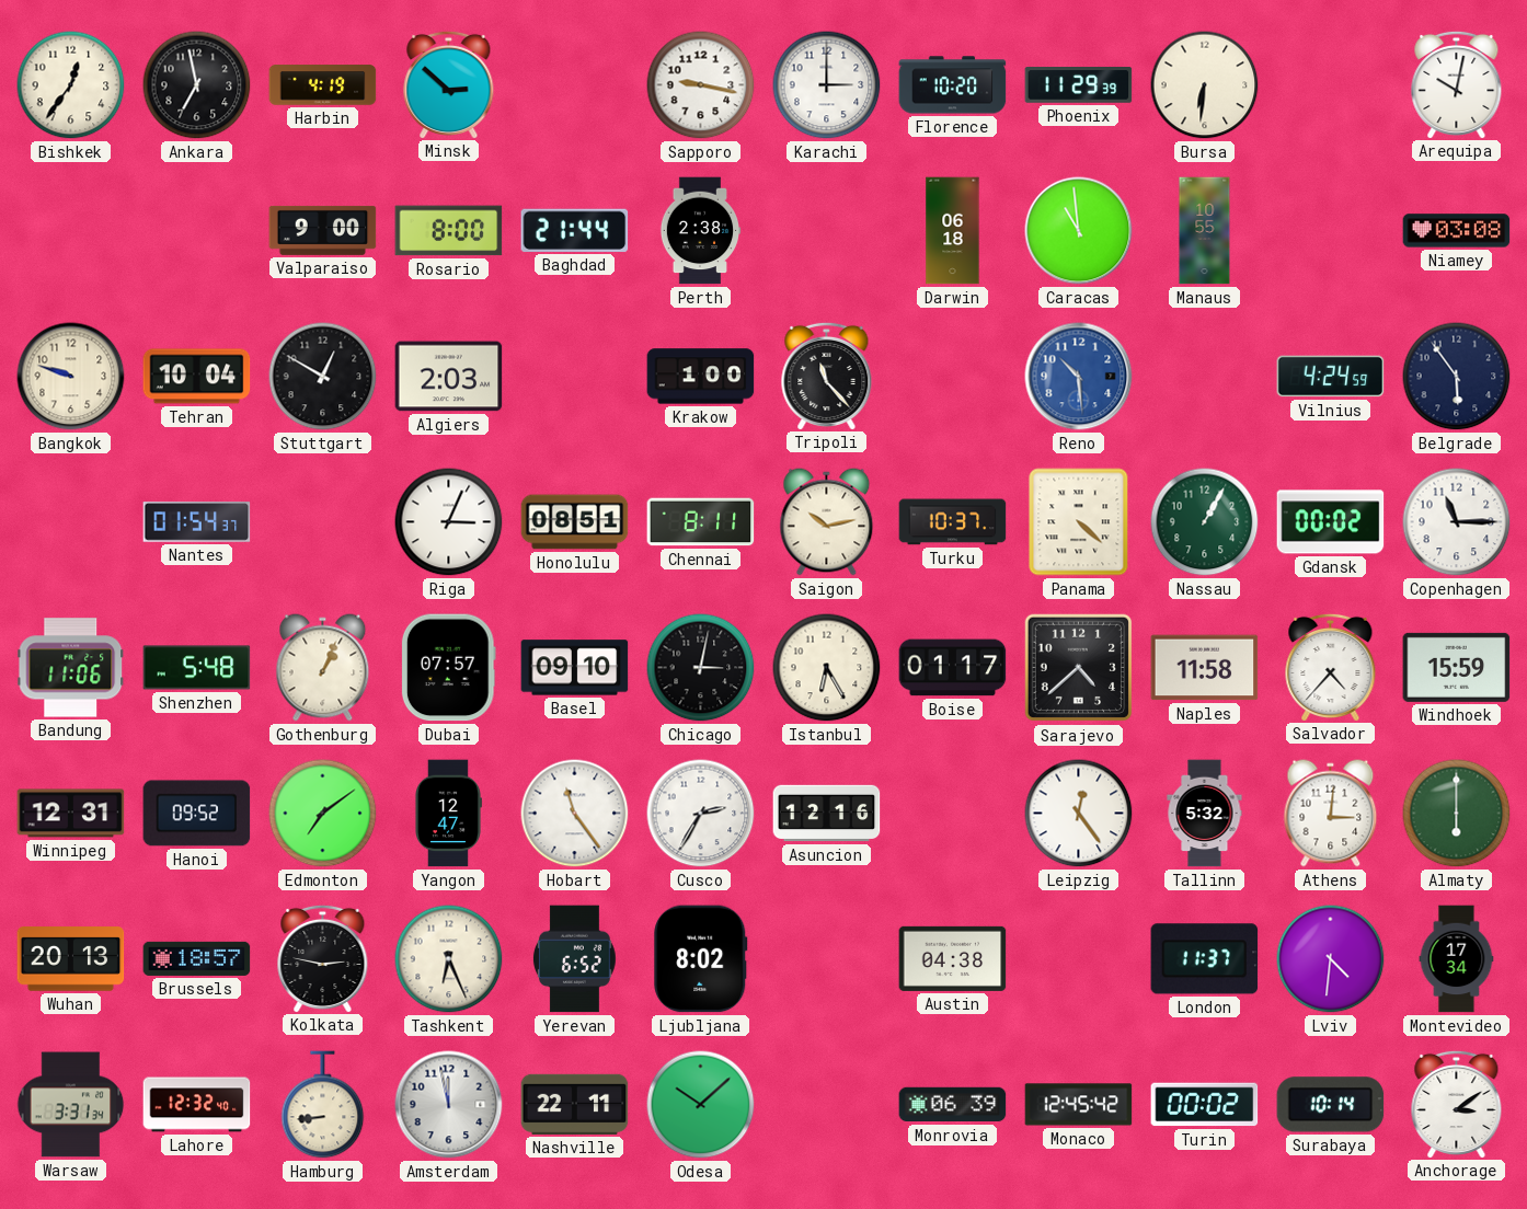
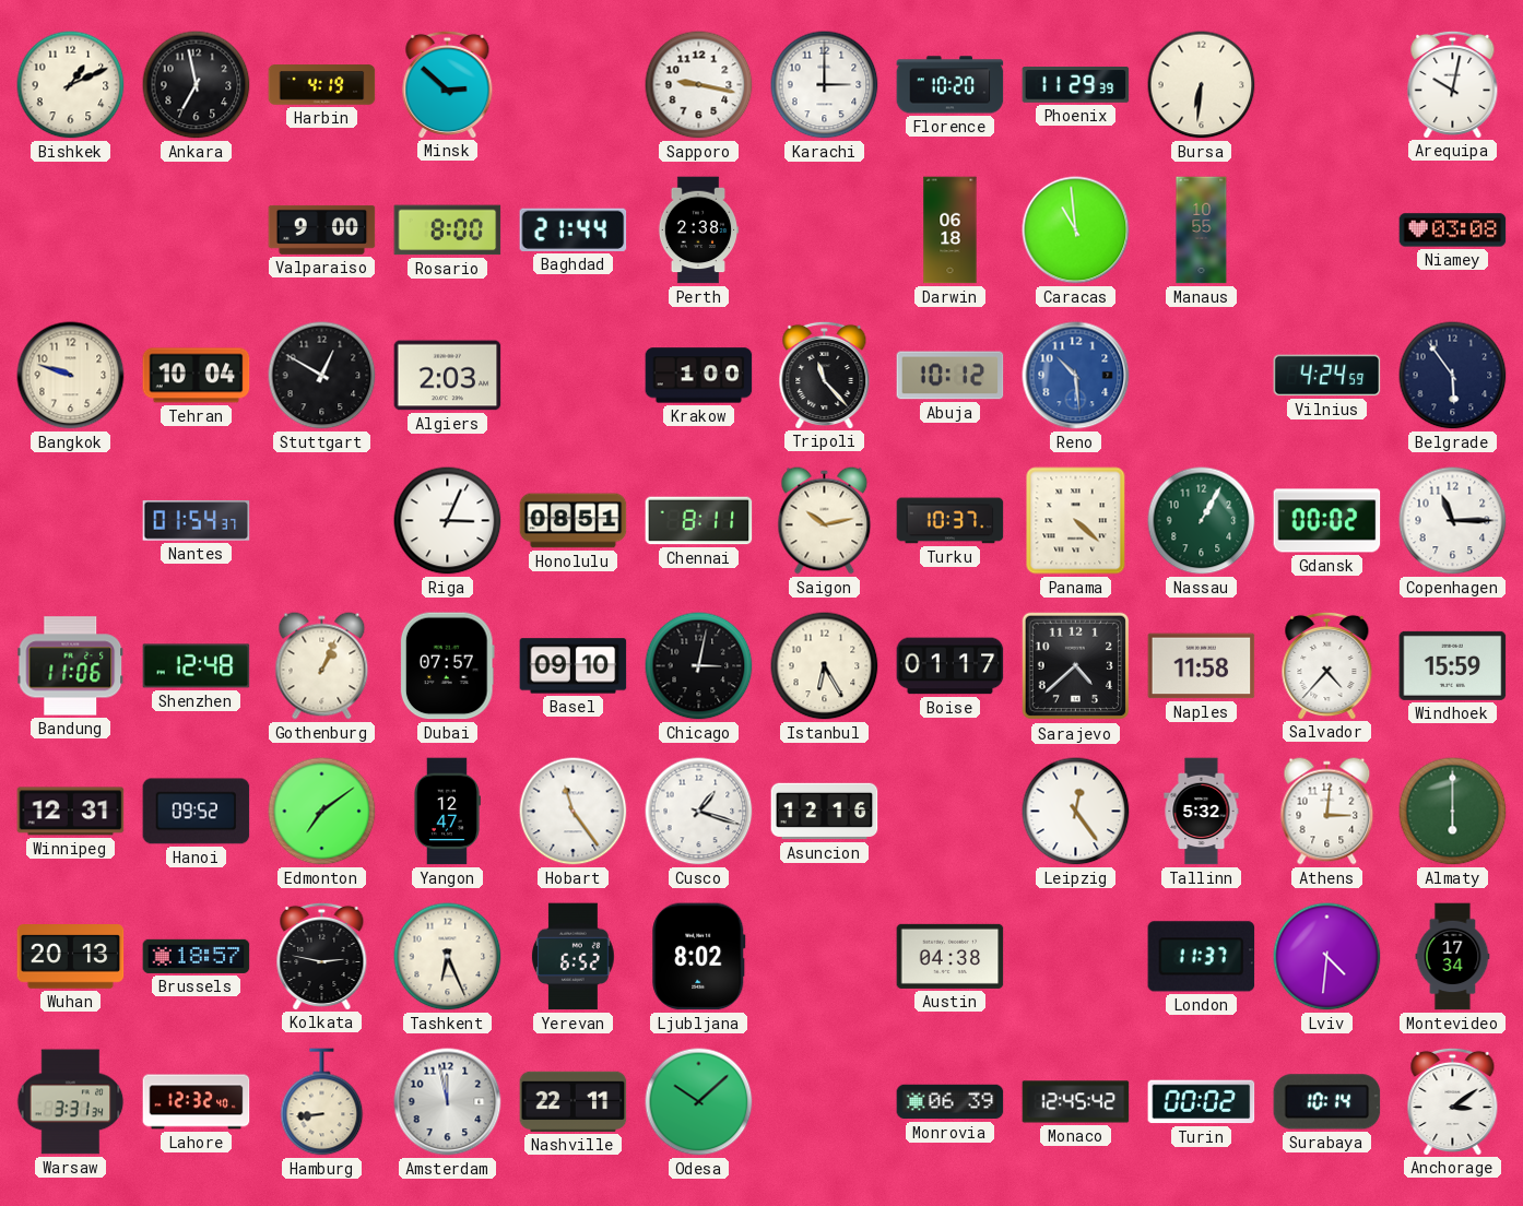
Bishkek: 12:36 -> 1:11 (71, 85)
Abuja: none -> 10:12 (951, 376)
Shenzhen: 5:48 -> 12:48 (197, 666)
Cusco: 2:35 -> 1:18 (699, 812)
